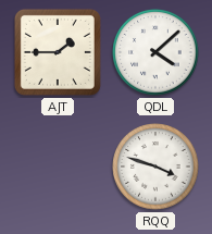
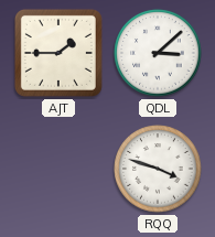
QDL: 4:08 -> 3:08 (158, 53)
